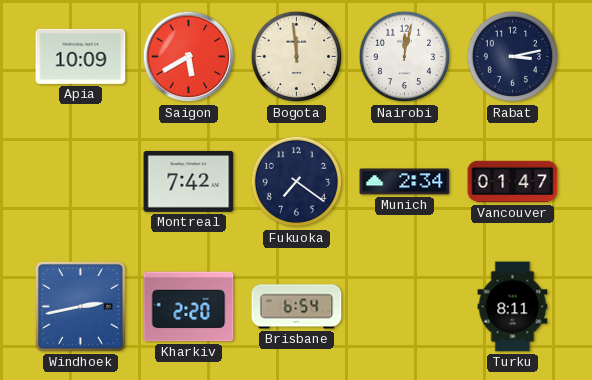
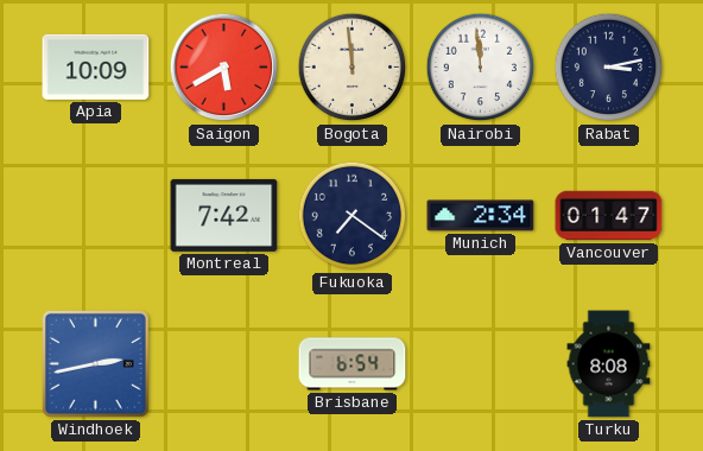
Nairobi: 12:02 -> 11:59 (481, 68)
Kharkiv: 2:20 -> none (189, 307)
Turku: 8:11 -> 8:08 (609, 364)
